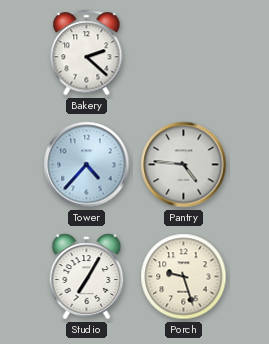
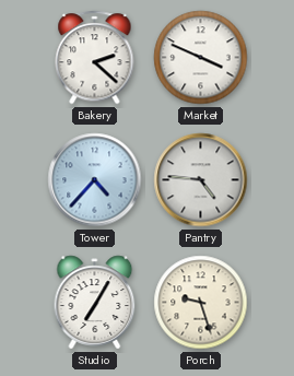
Market: none -> 3:49 (201, 58)
